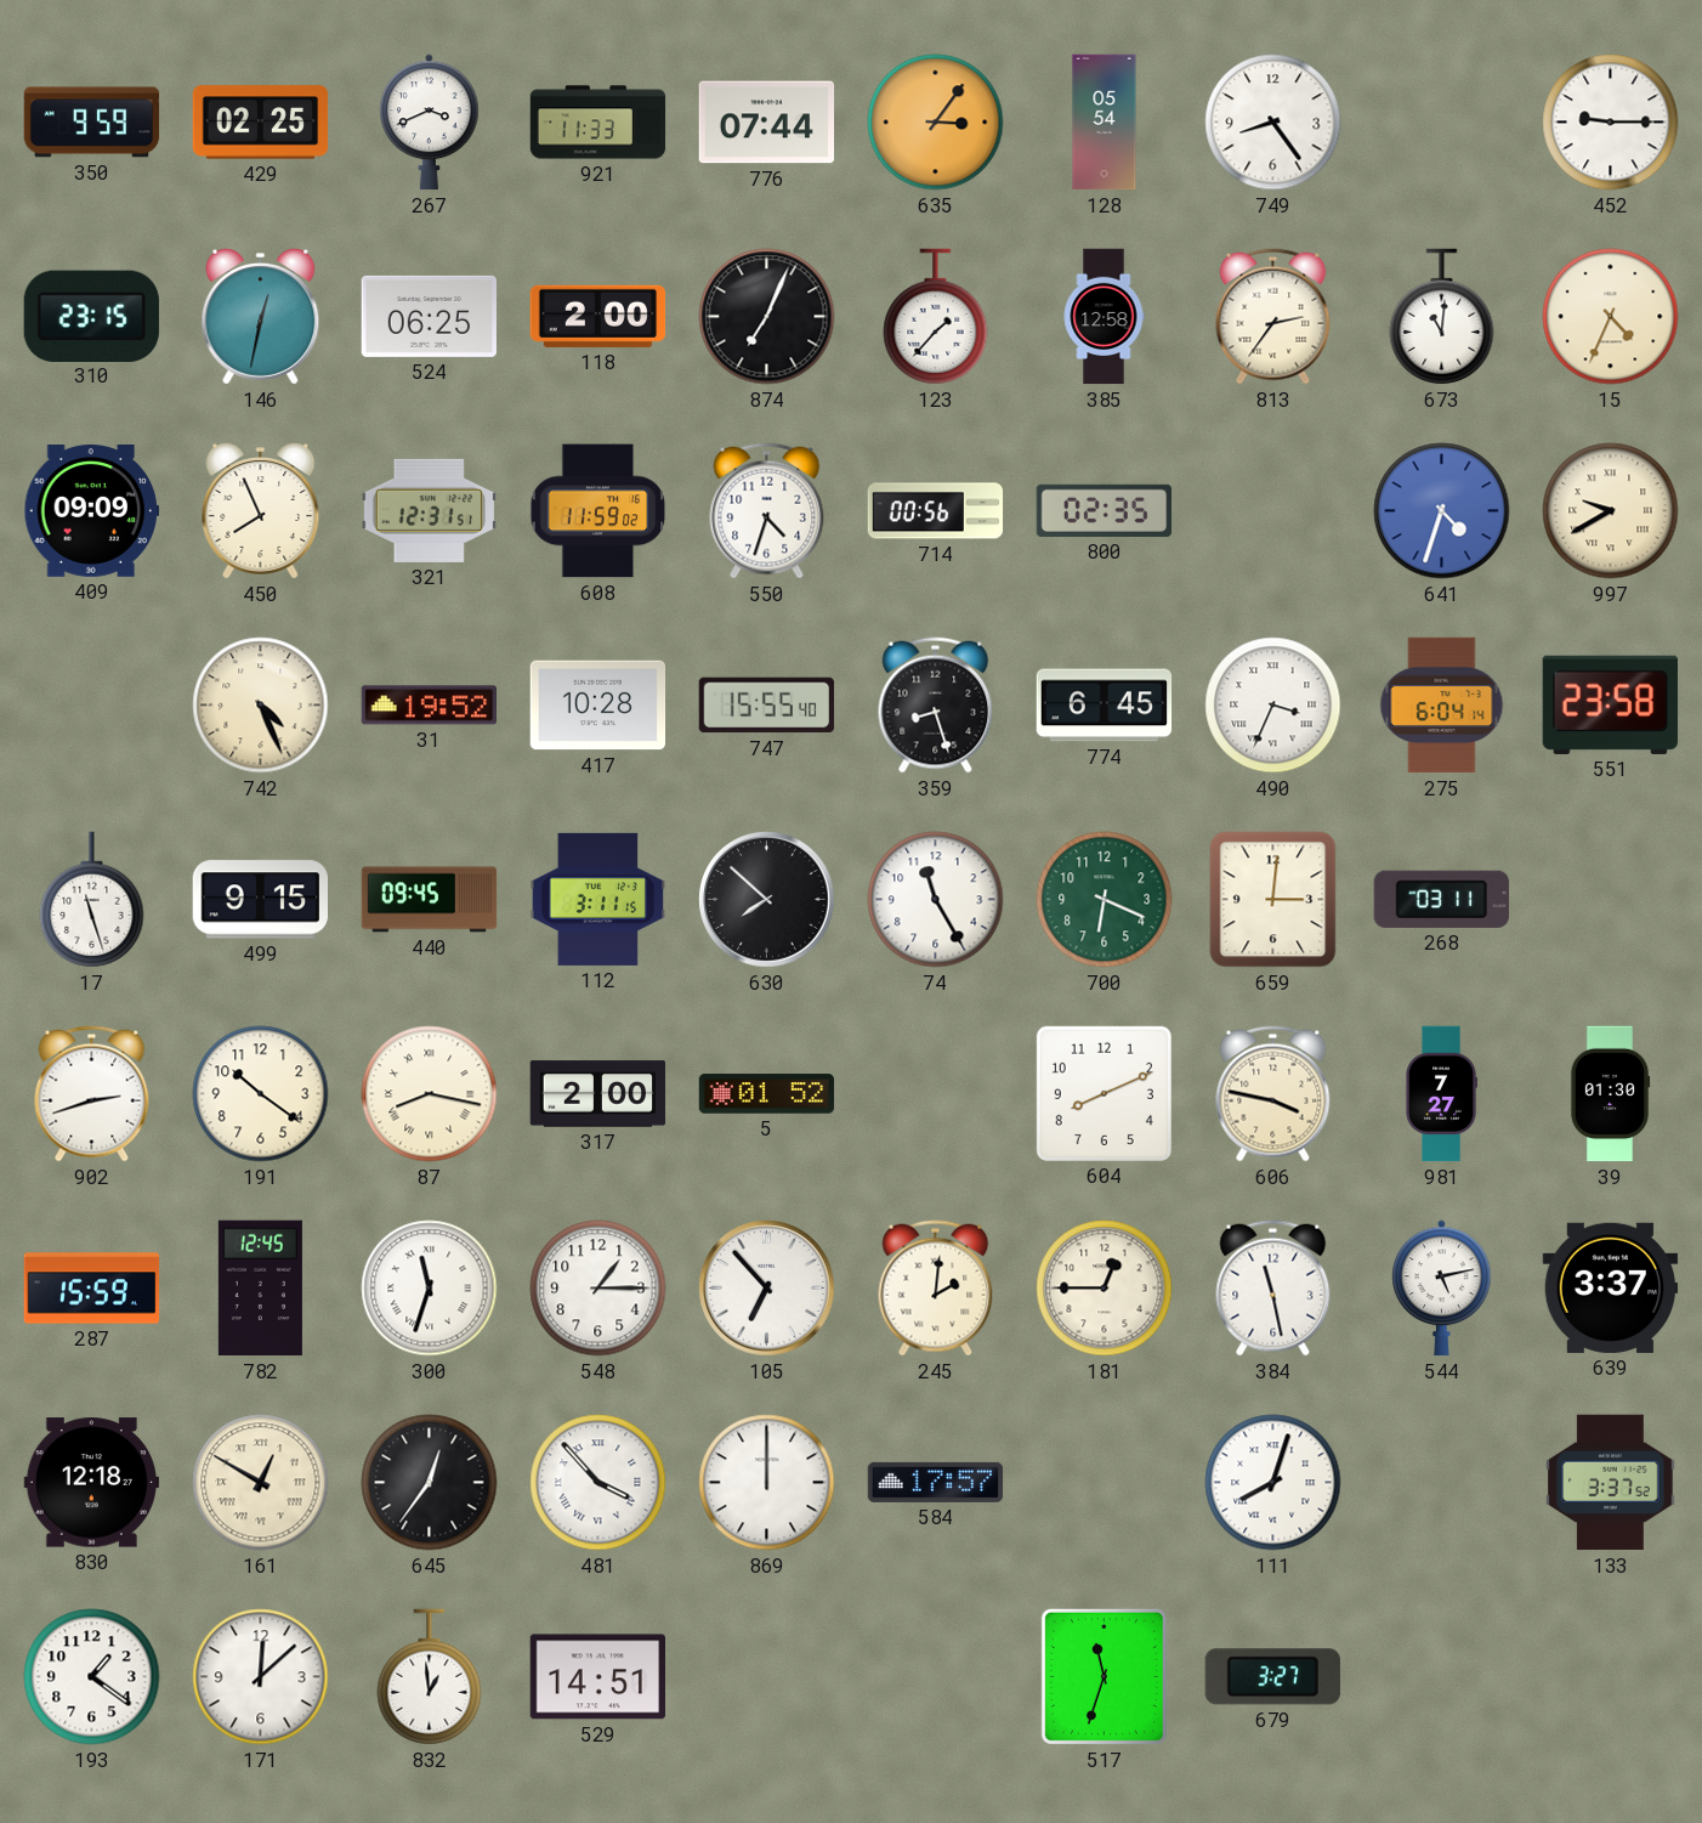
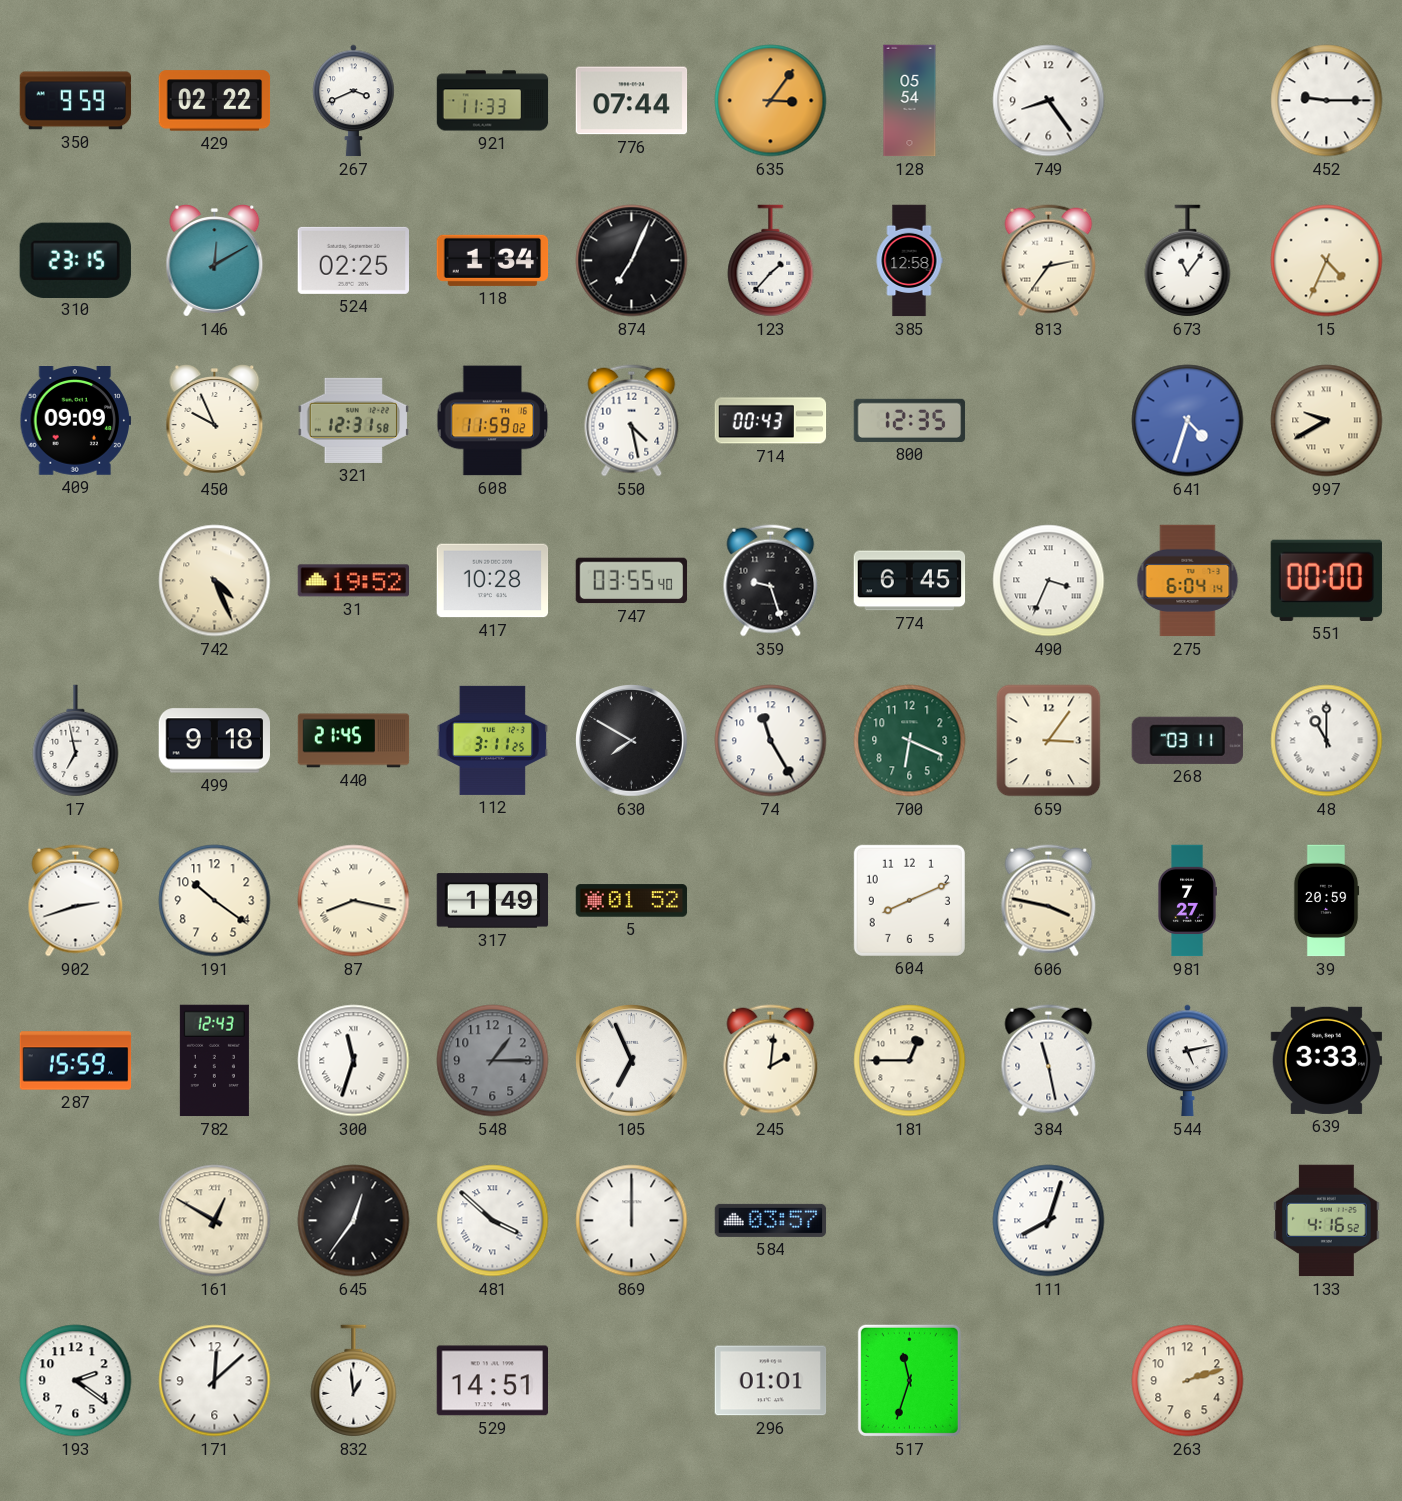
429: 02:25 -> 02:22 (215, 101)
146: 12:32 -> 12:10 (215, 261)
524: 06:25 -> 02:25 (353, 260)
118: 2:00 -> 1:34 (493, 260)
673: 11:01 -> 11:06 (1188, 261)
450: 7:56 -> 9:56 (215, 421)
321: 12:31:51 -> 12:31:58 (353, 420)
550: 4:33 -> 4:28 (632, 421)
714: 00:56 -> 00:43 (771, 421)
800: 02:35 -> 12:35 (910, 420)
747: 15:55 -> 03:55 (632, 581)
359: 8:27 -> 9:27 (771, 581)
551: 23:58 -> 00:00 (1326, 580)
17: 11:27 -> 6:58 (76, 741)
499: 9:15 -> 9:18 (214, 741)
440: 09:45 -> 21:45 (354, 741)
112: 3:11:15 -> 3:11:25 (493, 740)
630: 7:52 -> 7:50 (632, 741)
659: 3:01 -> 3:06 (1049, 741)
48: none -> 11:00 (1327, 741)
317: 2:00 -> 1:49 (493, 901)
39: 01:30 -> 20:59 (1326, 901)
782: 12:45 -> 12:43 (214, 1061)
548 dial: white -> grey (493, 1061)
105: 6:53 -> 6:56 (632, 1061)
639: 3:37 -> 3:33 (1327, 1060)
830: 12:18 -> none (91, 1483)
481: 3:53 -> 3:52 (493, 1221)
584: 17:57 -> 03:57 (771, 1220)
133: 3:37 -> 4:16 (1327, 1221)
193: 1:21 -> 2:21 (76, 1381)
296: none -> 01:01 (771, 1381)
679: 3:27 -> none (1272, 1677)
263: none -> 2:12 (1188, 1381)
